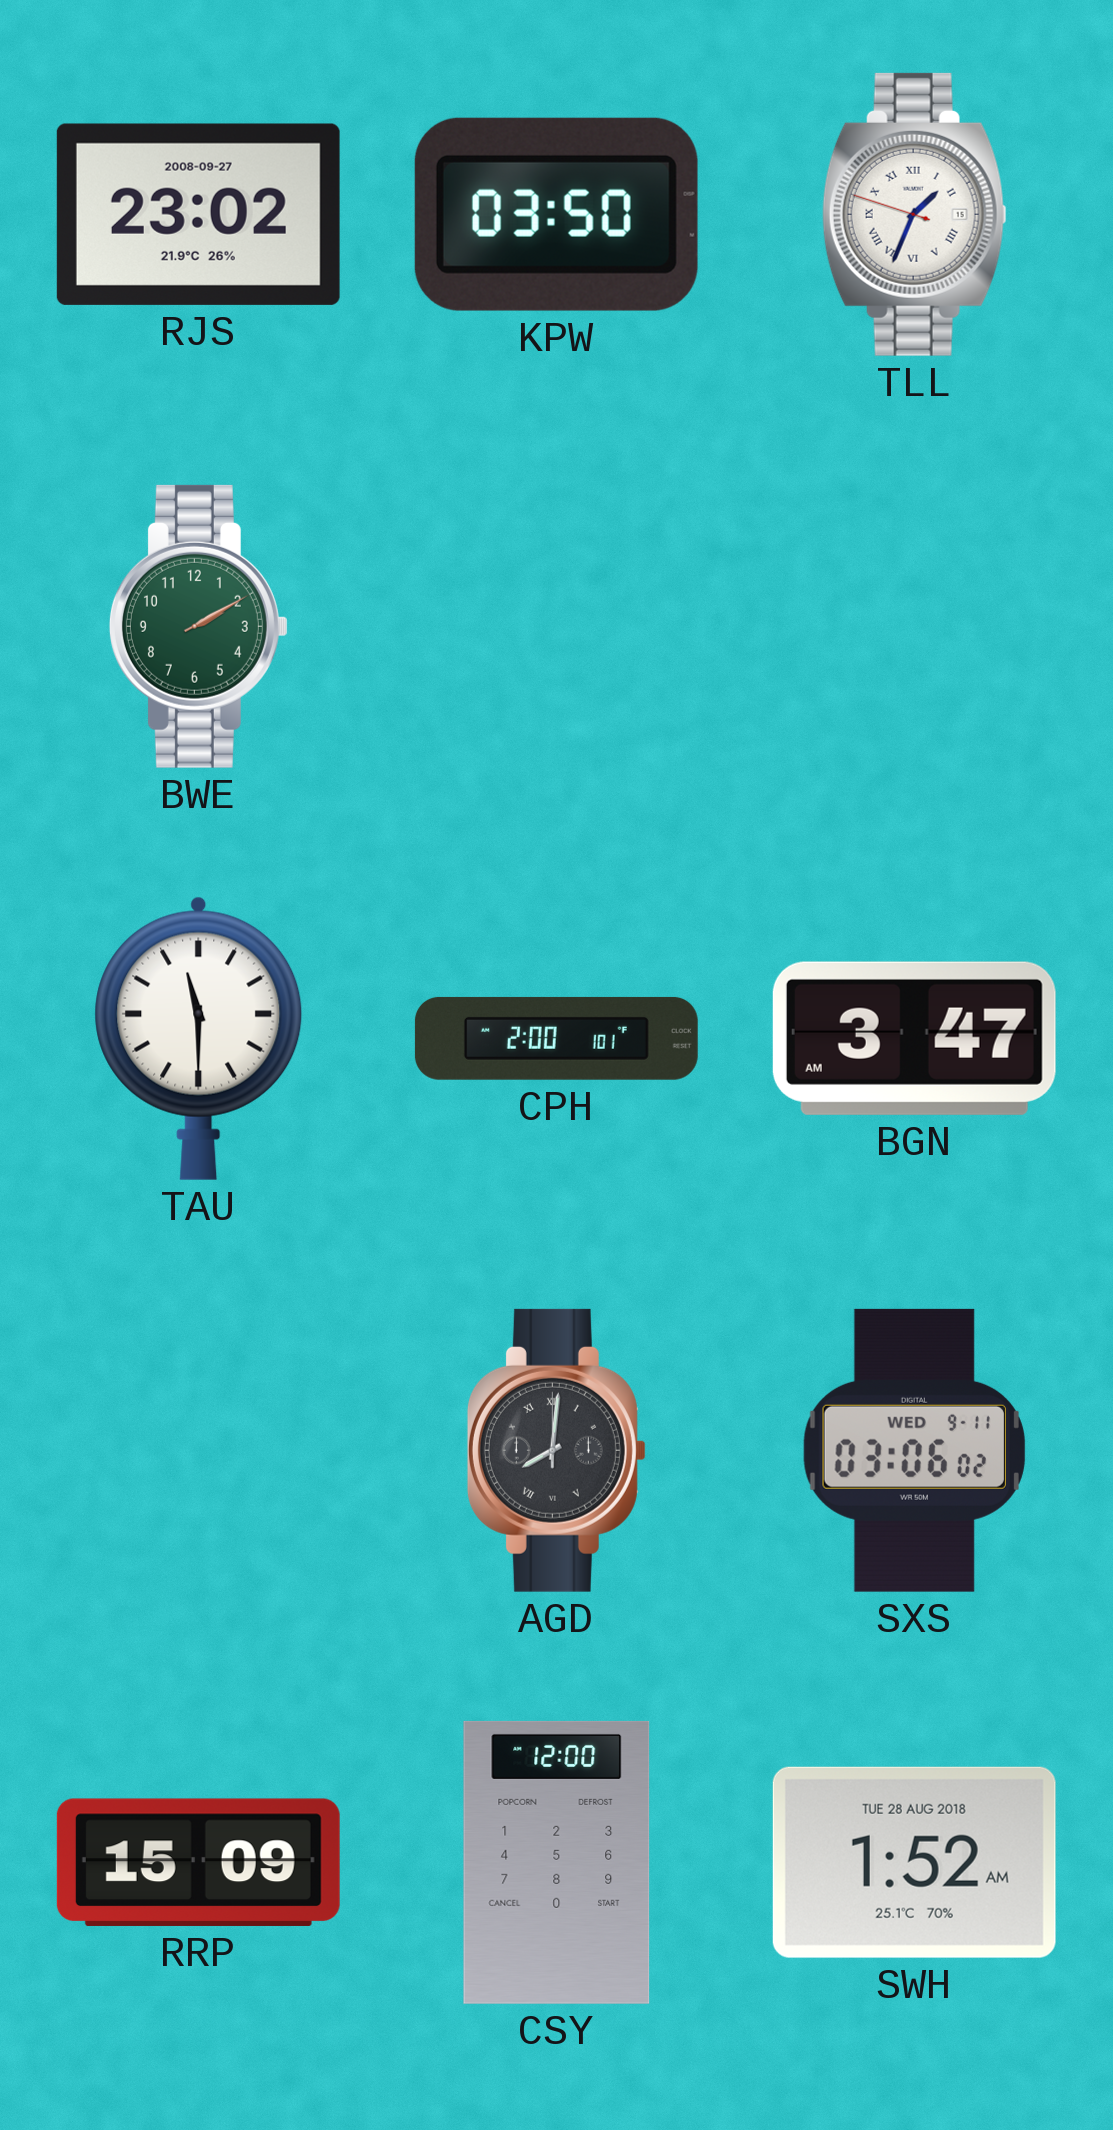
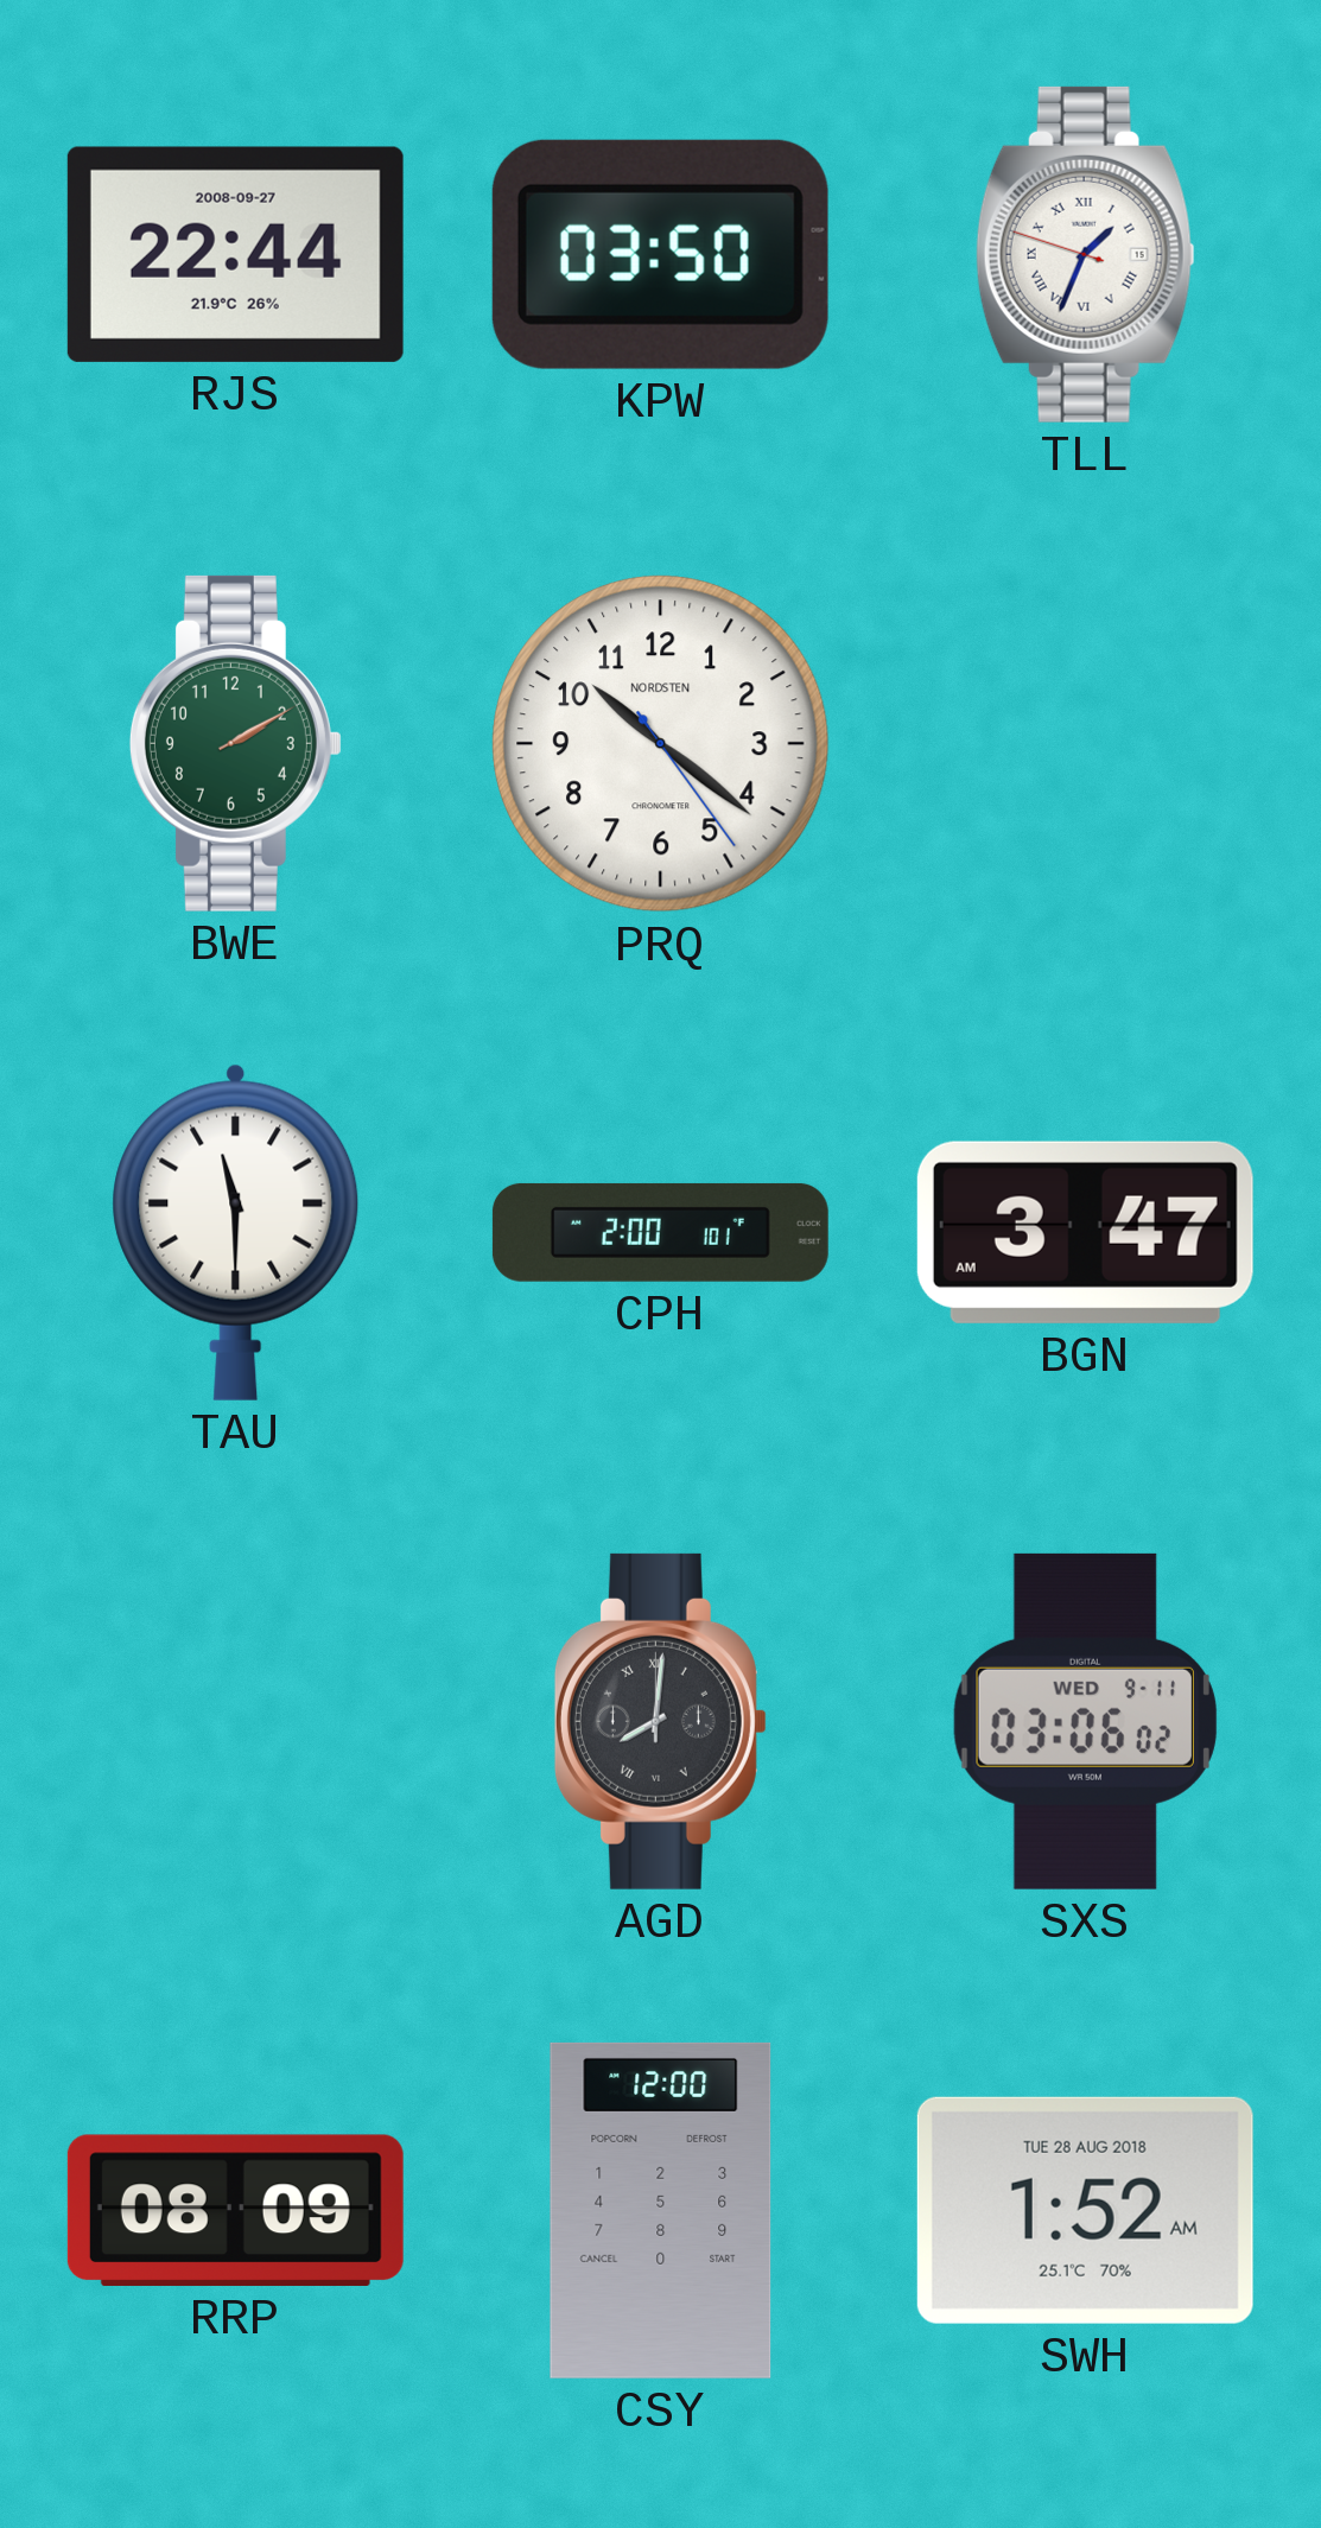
RJS: 23:02 -> 22:44 (235, 254)
PRQ: none -> 10:21 (661, 744)
RRP: 15:09 -> 08:09 (235, 2210)
